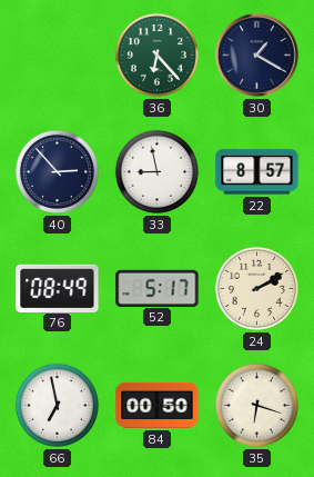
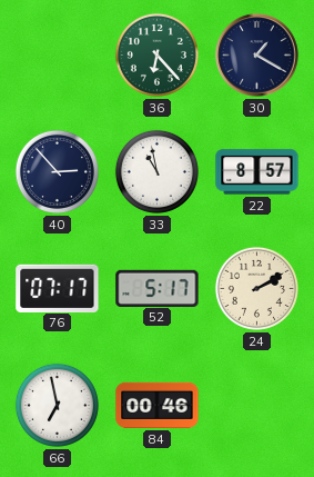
33: 8:58 -> 10:58 (156, 171)
76: 08:49 -> 07:17 (58, 288)
84: 00:50 -> 00:46 (158, 405)
35: 6:18 -> none (256, 405)
